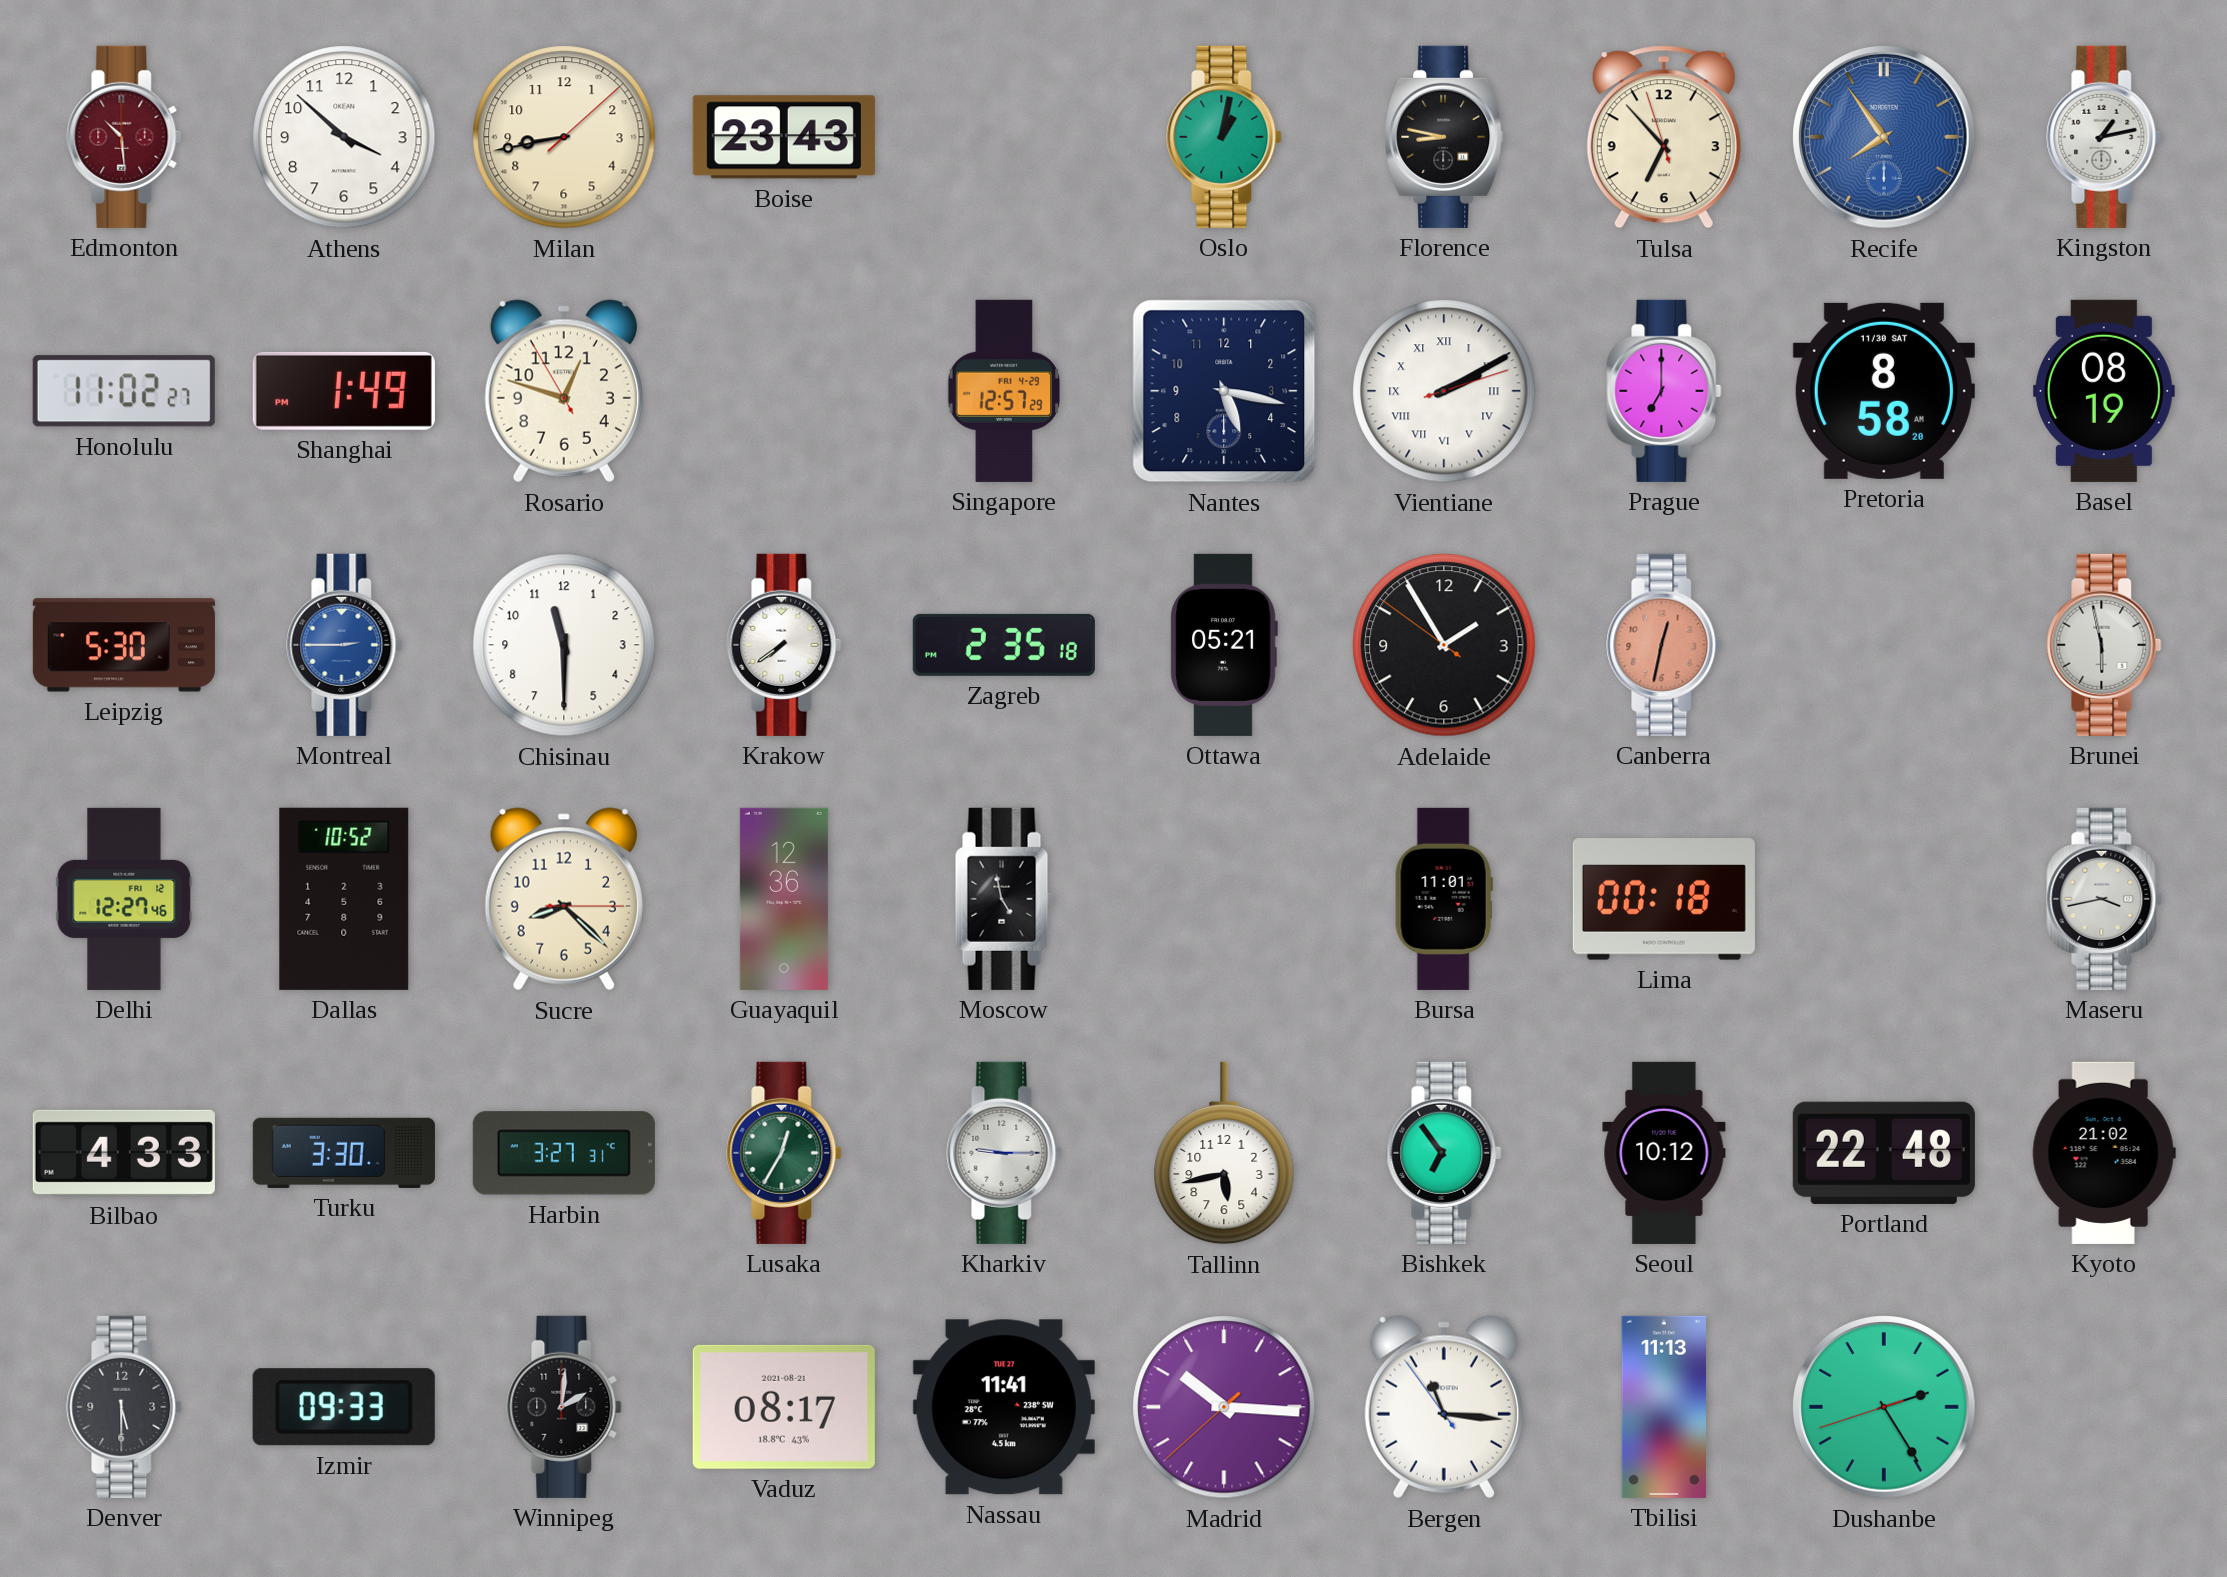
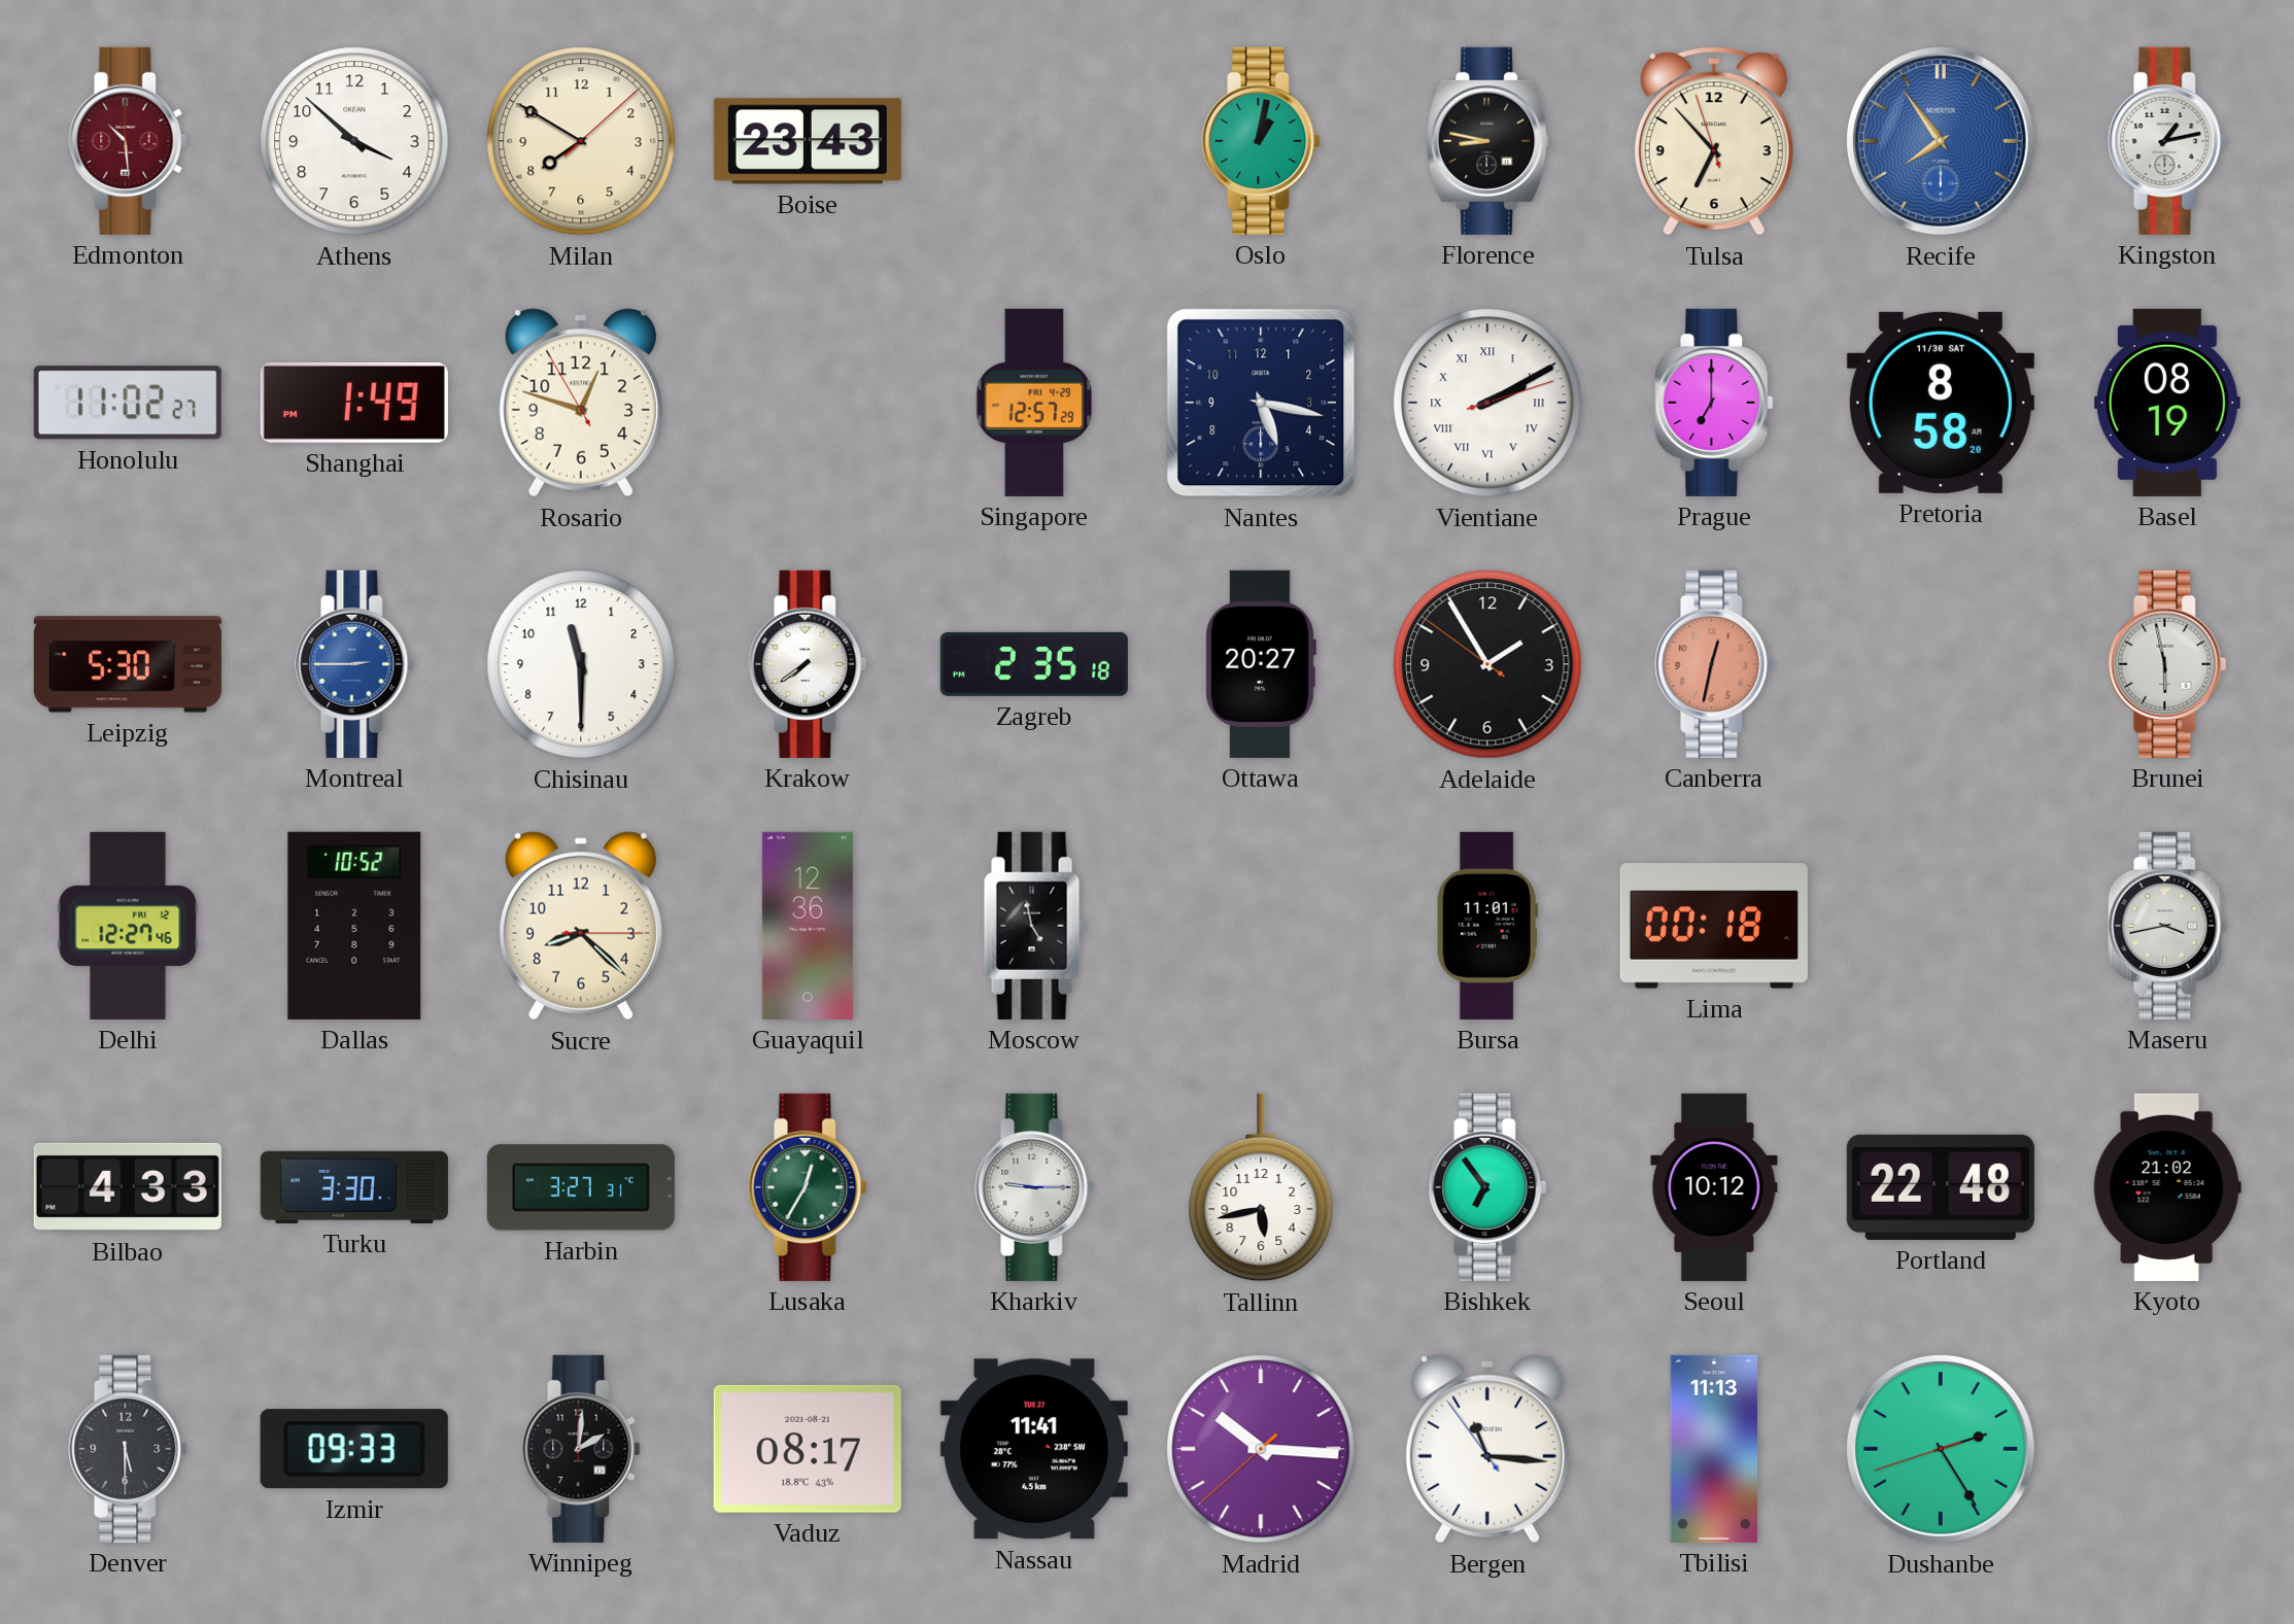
Milan: 8:43 -> 7:50 (581, 141)
Ottawa: 05:21 -> 20:27 (1261, 664)
